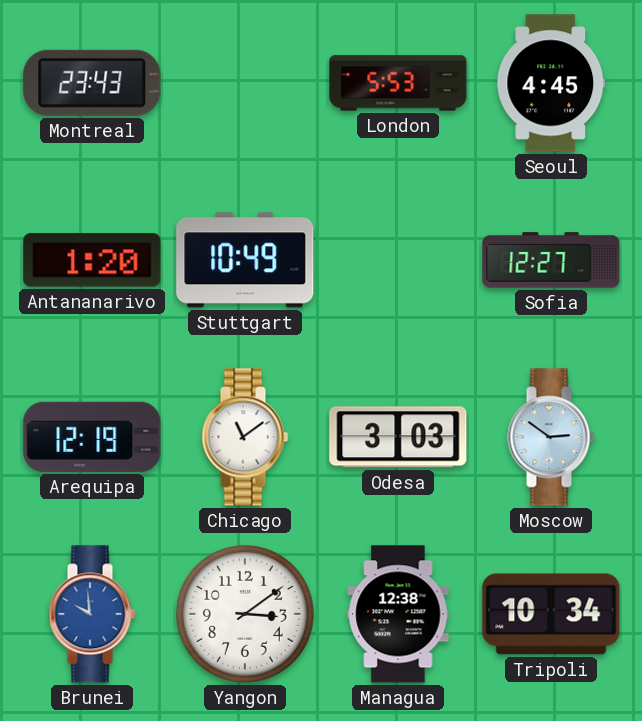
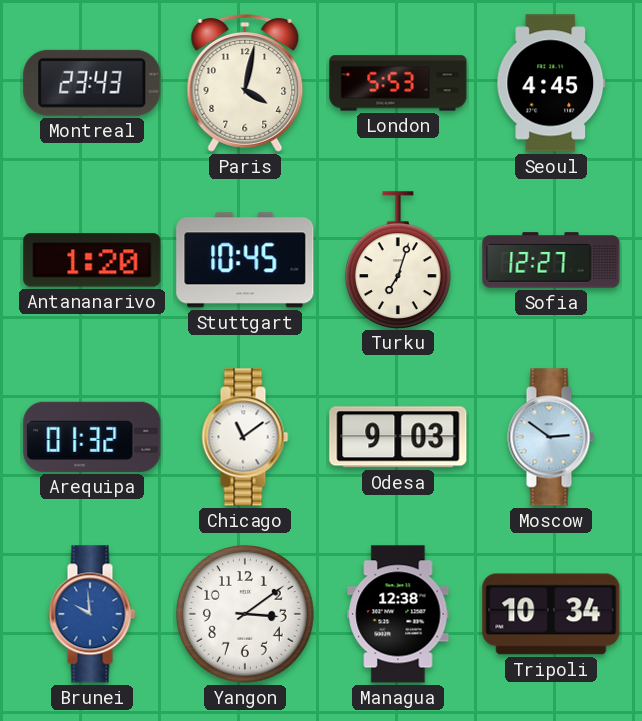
Paris: none -> 4:02 (245, 83)
Stuttgart: 10:49 -> 10:45 (245, 260)
Turku: none -> 7:03 (398, 260)
Arequipa: 12:19 -> 01:32 (92, 437)
Odesa: 3:03 -> 9:03 (398, 437)
